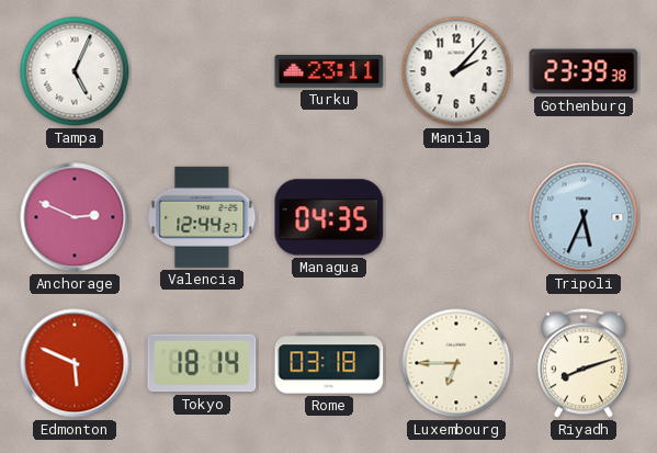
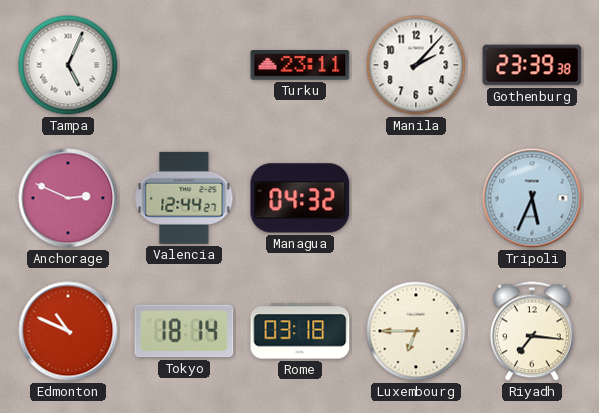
Managua: 04:35 -> 04:32 (300, 198)
Edmonton: 5:49 -> 10:49 (68, 331)
Riyadh: 8:12 -> 7:16 (532, 331)
